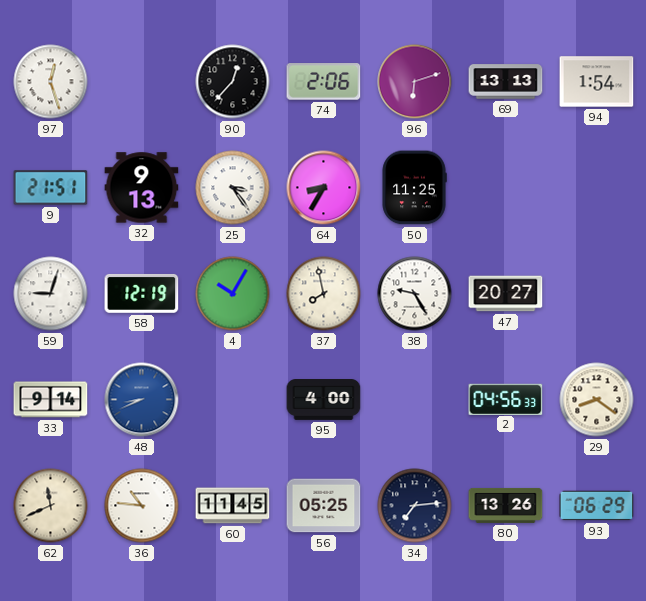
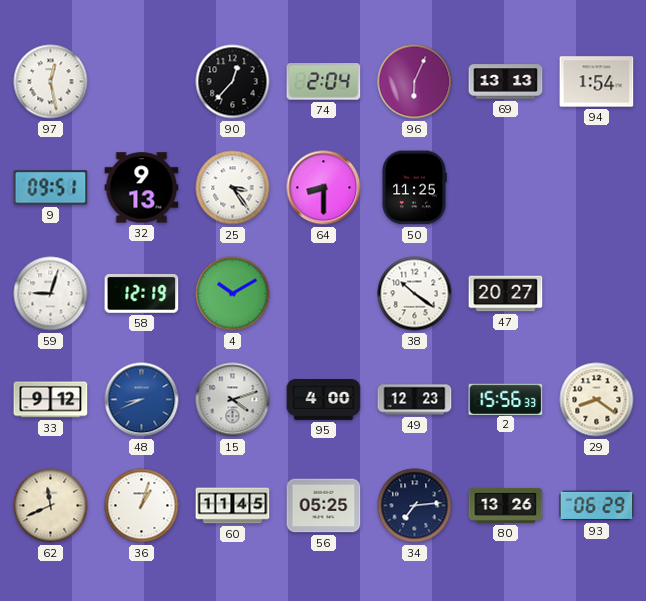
97: 12:27 -> 12:28 (51, 82)
74: 2:06 -> 2:04 (324, 82)
96: 6:12 -> 6:04 (415, 82)
9: 21:51 -> 09:51 (51, 188)
64: 8:35 -> 8:30 (324, 188)
4: 10:05 -> 10:10 (233, 294)
37: 7:58 -> none (324, 294)
38: 9:25 -> 10:21 (415, 294)
33: 9:14 -> 9:12 (51, 400)
15: none -> 4:12 (233, 400)
49: none -> 12:23 (415, 400)
2: 04:56 -> 15:56 (506, 399)
36: 10:46 -> 1:03 (142, 506)
